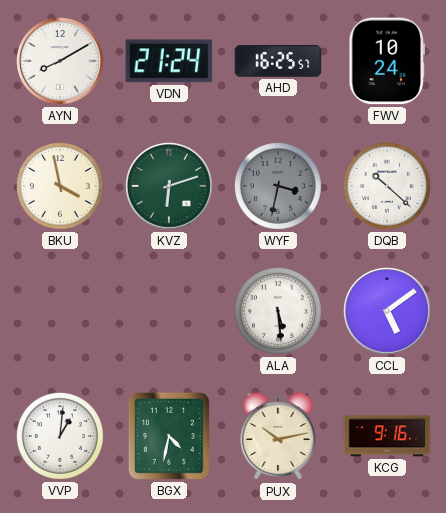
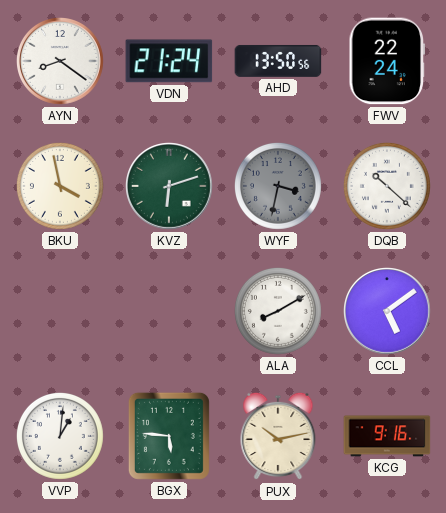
AYN: 8:10 -> 8:21 (61, 62)
AHD: 16:25 -> 13:50 (278, 61)
FWV: 10:24 -> 22:24 (387, 61)
ALA: 5:29 -> 8:10 (278, 311)
BGX: 4:32 -> 5:46 (169, 436)
